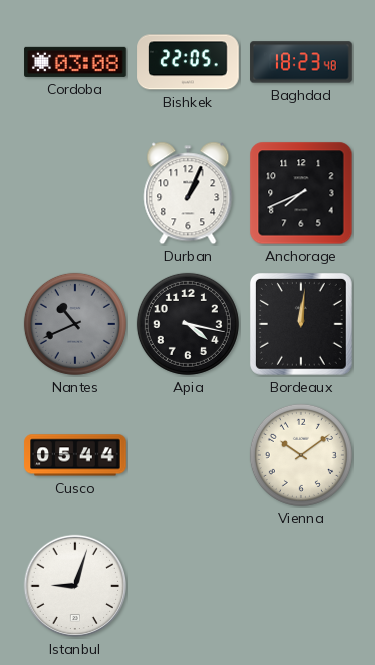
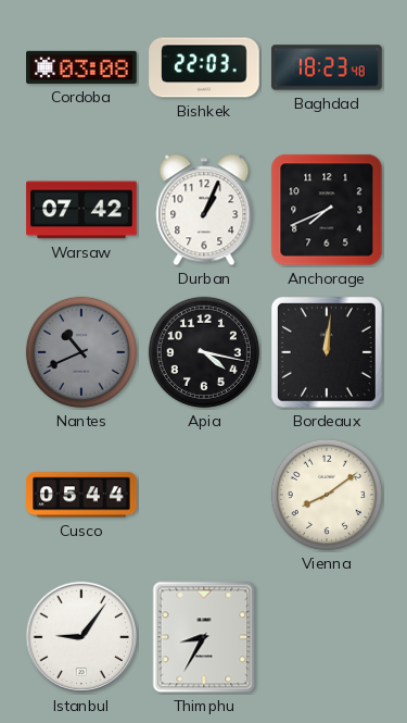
Bishkek: 22:05 -> 22:03 (204, 67)
Warsaw: none -> 07:42 (81, 210)
Vienna: 10:09 -> 8:09 (327, 495)
Istanbul: 9:03 -> 9:06 (81, 637)
Thimphu: none -> 8:35 (204, 637)
